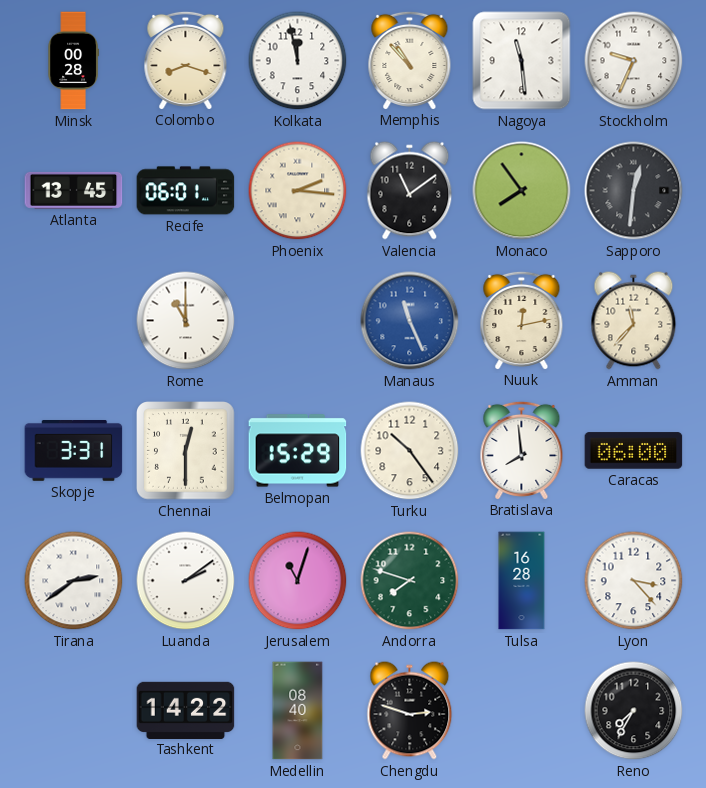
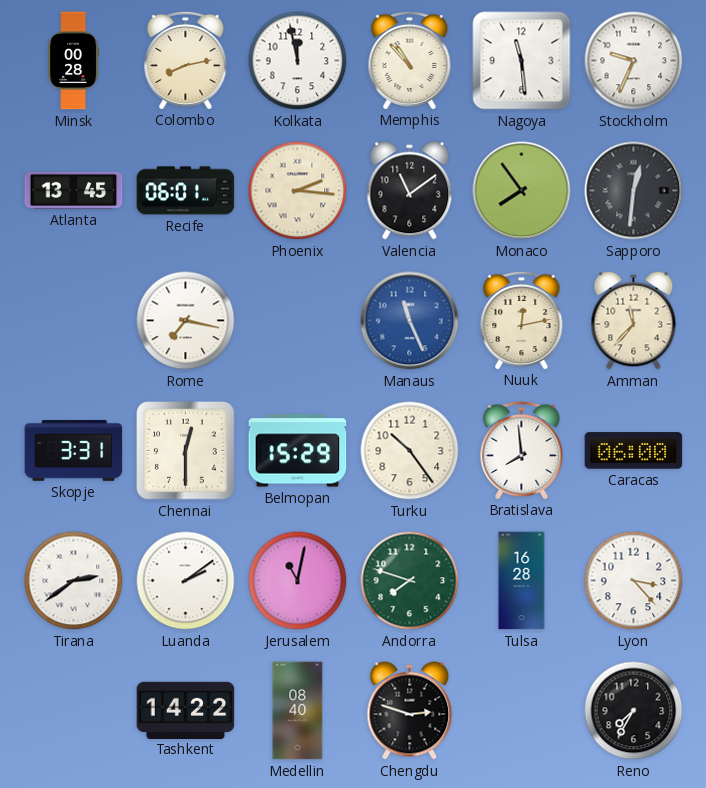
Colombo: 8:18 -> 8:13 (186, 60)
Rome: 11:00 -> 7:17 (186, 321)
Jerusalem: 11:03 -> 11:02 (298, 581)
